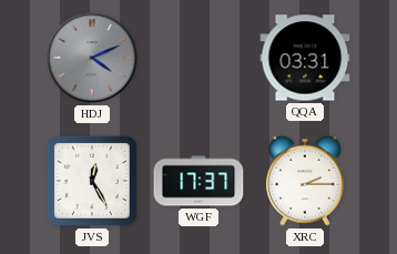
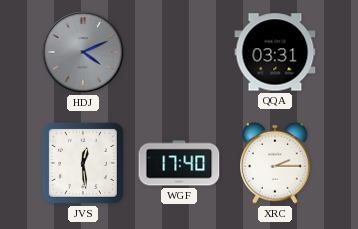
JVS: 12:25 -> 12:29 (83, 163)
WGF: 17:37 -> 17:40 (179, 163)
